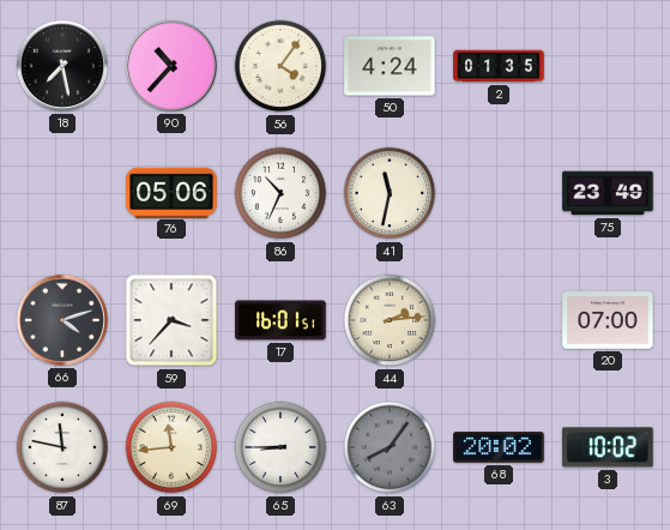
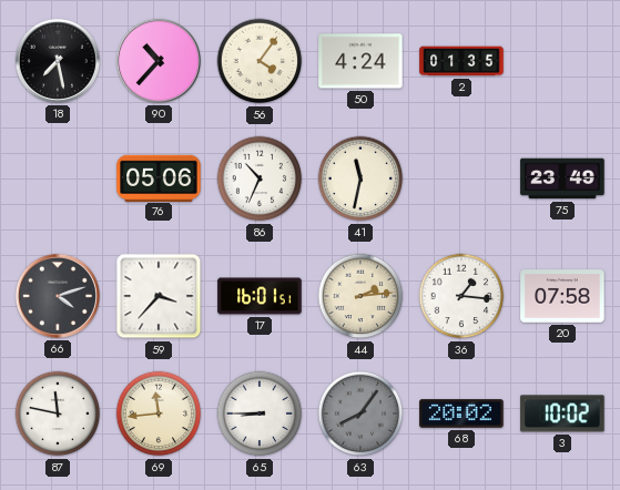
36: none -> 1:16 (461, 296)
20: 07:00 -> 07:58 (562, 296)
